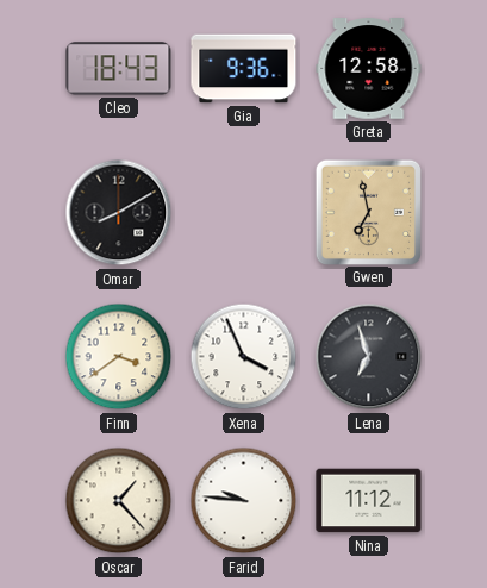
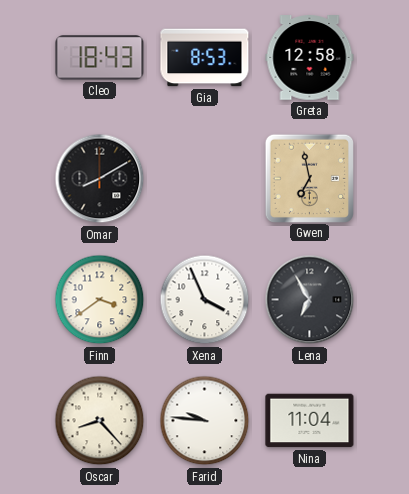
Gia: 9:36 -> 8:53 (205, 58)
Lena: 6:57 -> 6:55 (310, 300)
Oscar: 1:23 -> 8:23 (100, 421)
Nina: 11:12 -> 11:04 (310, 421)
